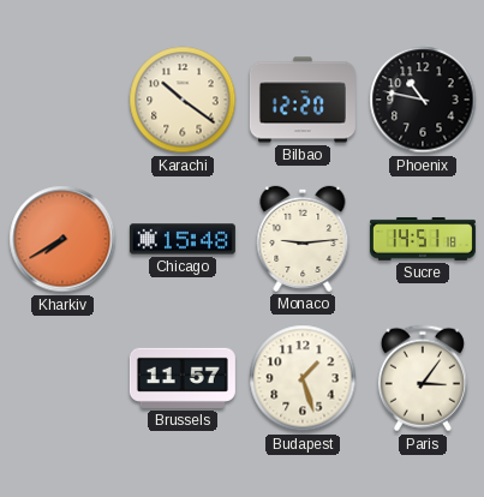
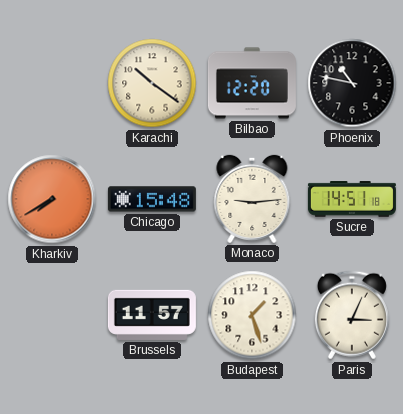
Paris: 3:06 -> 3:04 (352, 315)
